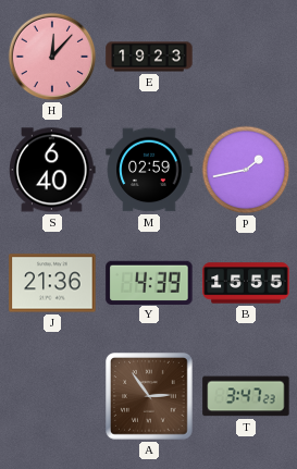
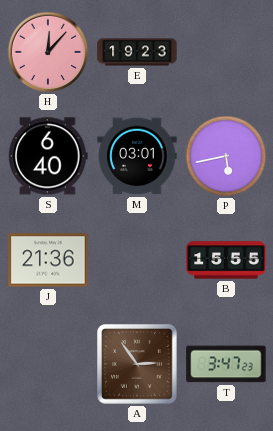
M: 02:59 -> 03:01 (137, 156)
P: 1:43 -> 5:43 (226, 156)
Y: 4:39 -> none (149, 282)
